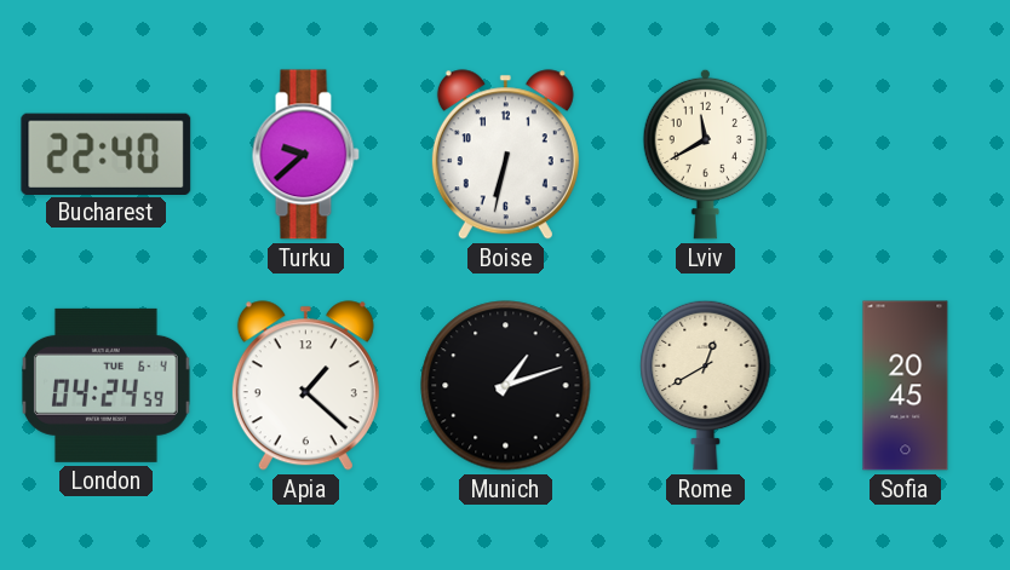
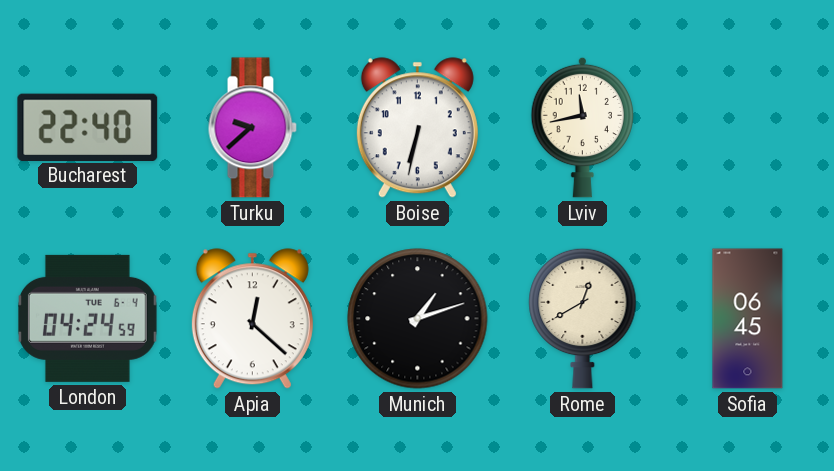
Lviv: 11:40 -> 11:43 (583, 127)
Apia: 1:22 -> 12:22 (252, 319)
Sofia: 20:45 -> 06:45 (748, 319)
